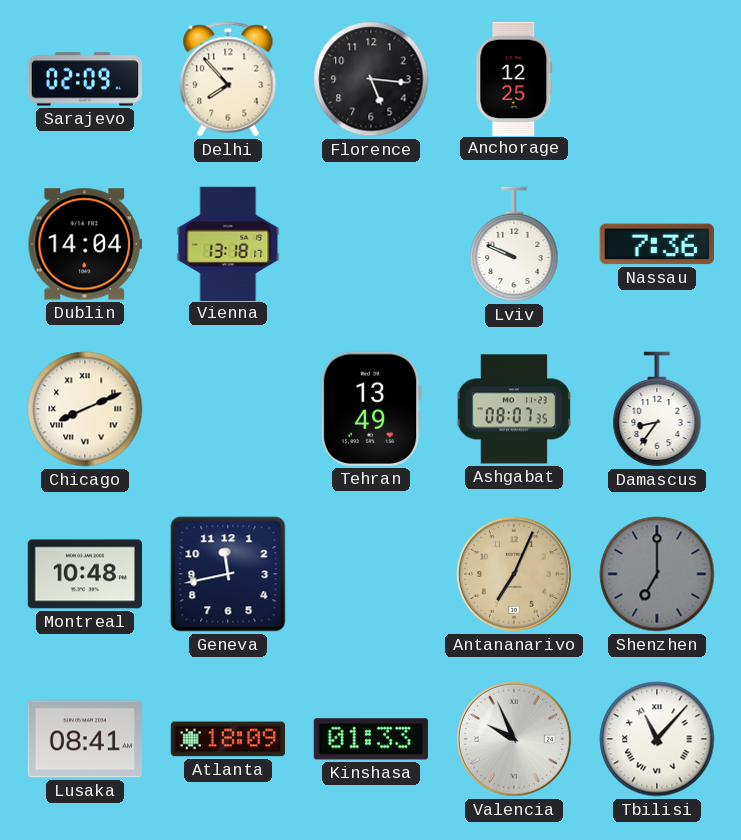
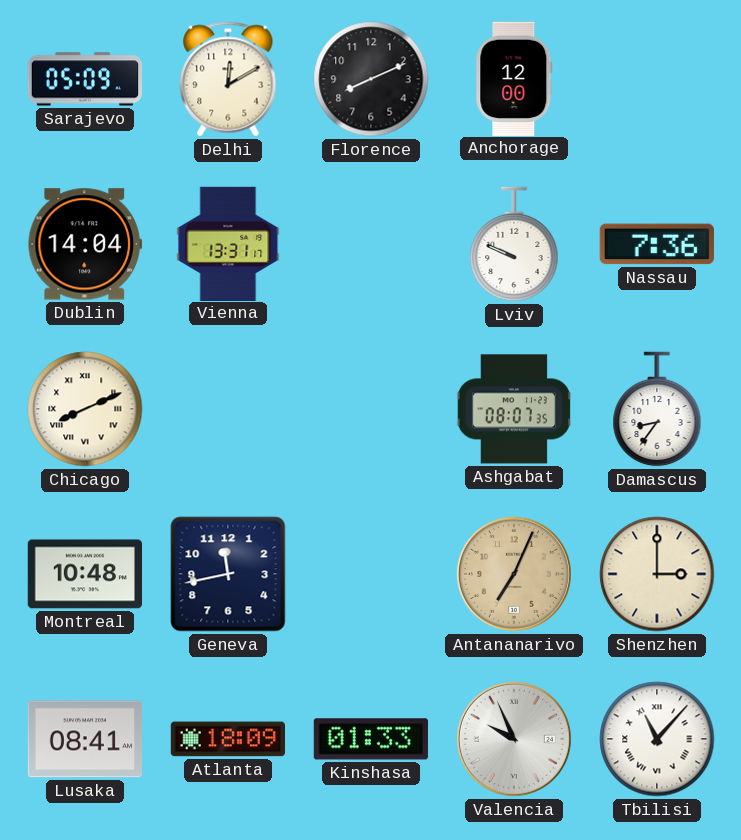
Sarajevo: 02:09 -> 05:09 (84, 79)
Delhi: 7:53 -> 12:10 (228, 79)
Florence: 5:16 -> 8:11 (371, 79)
Anchorage: 12:25 -> 12:00 (514, 78)
Vienna: 13:18 -> 13:31 (228, 243)
Tehran: 13:49 -> none (371, 409)
Shenzhen: 7:00 -> 3:00 (657, 574)
Shenzhen dial: grey -> cream (657, 574)
